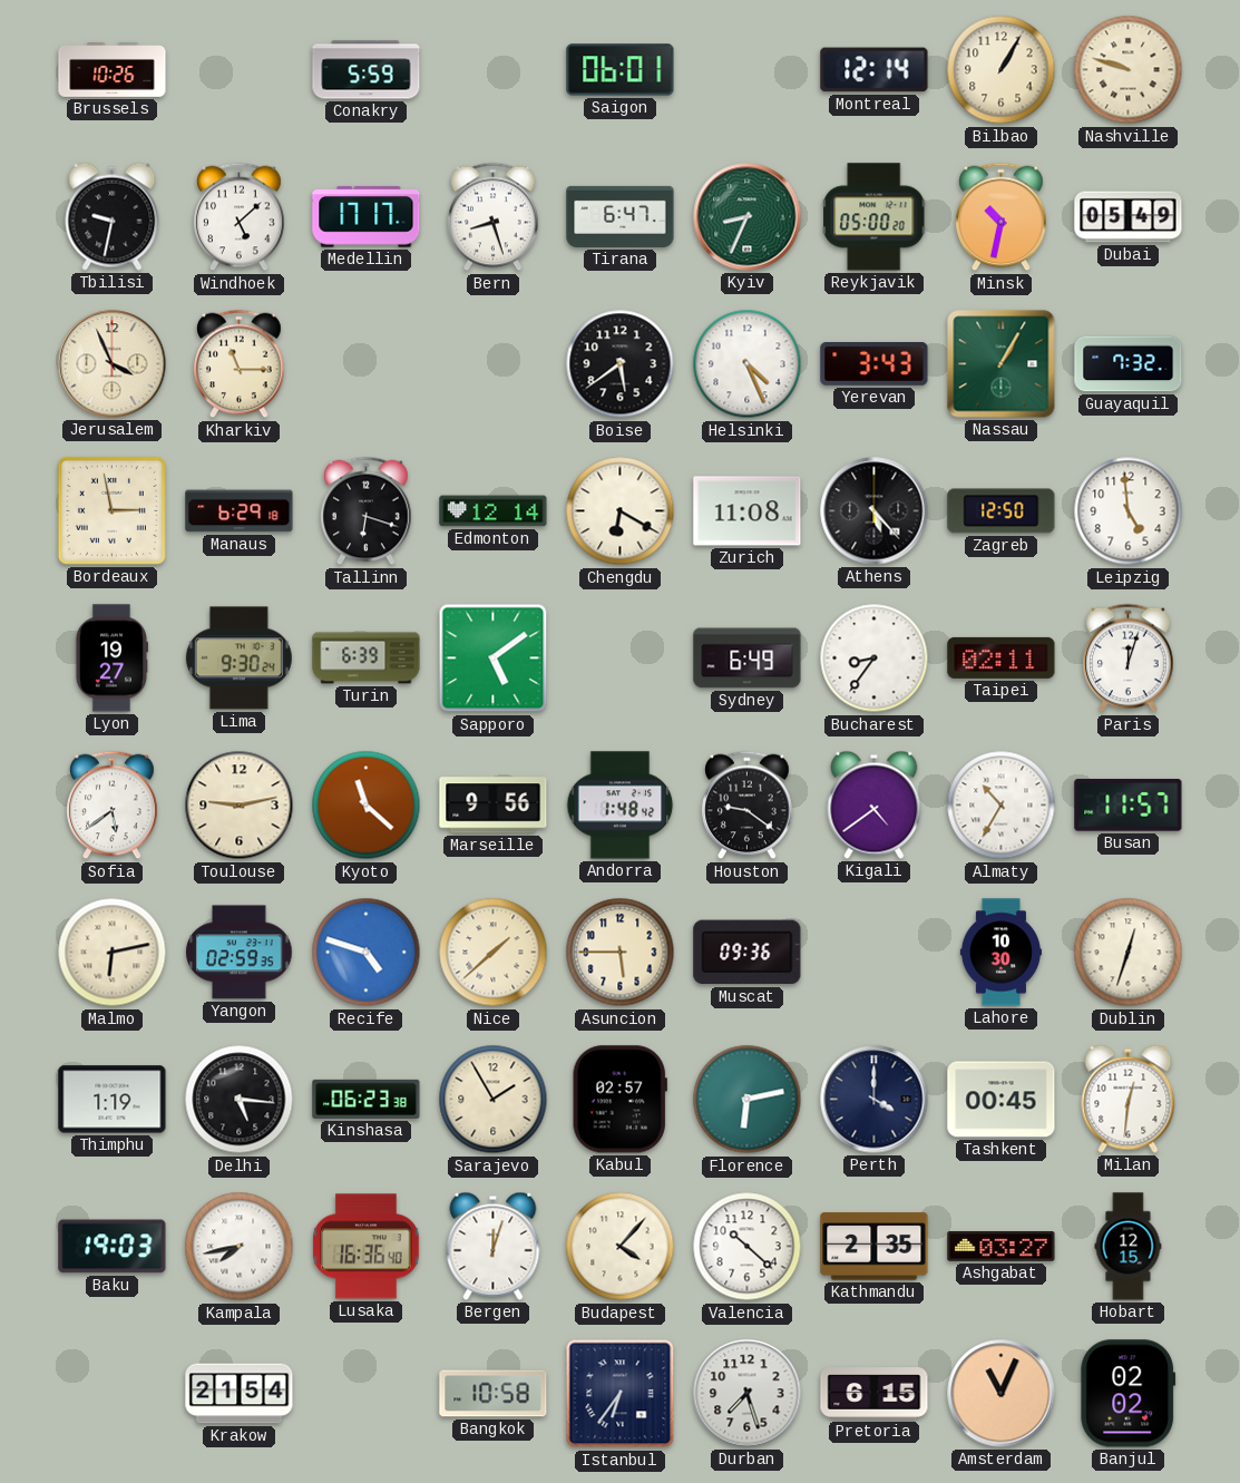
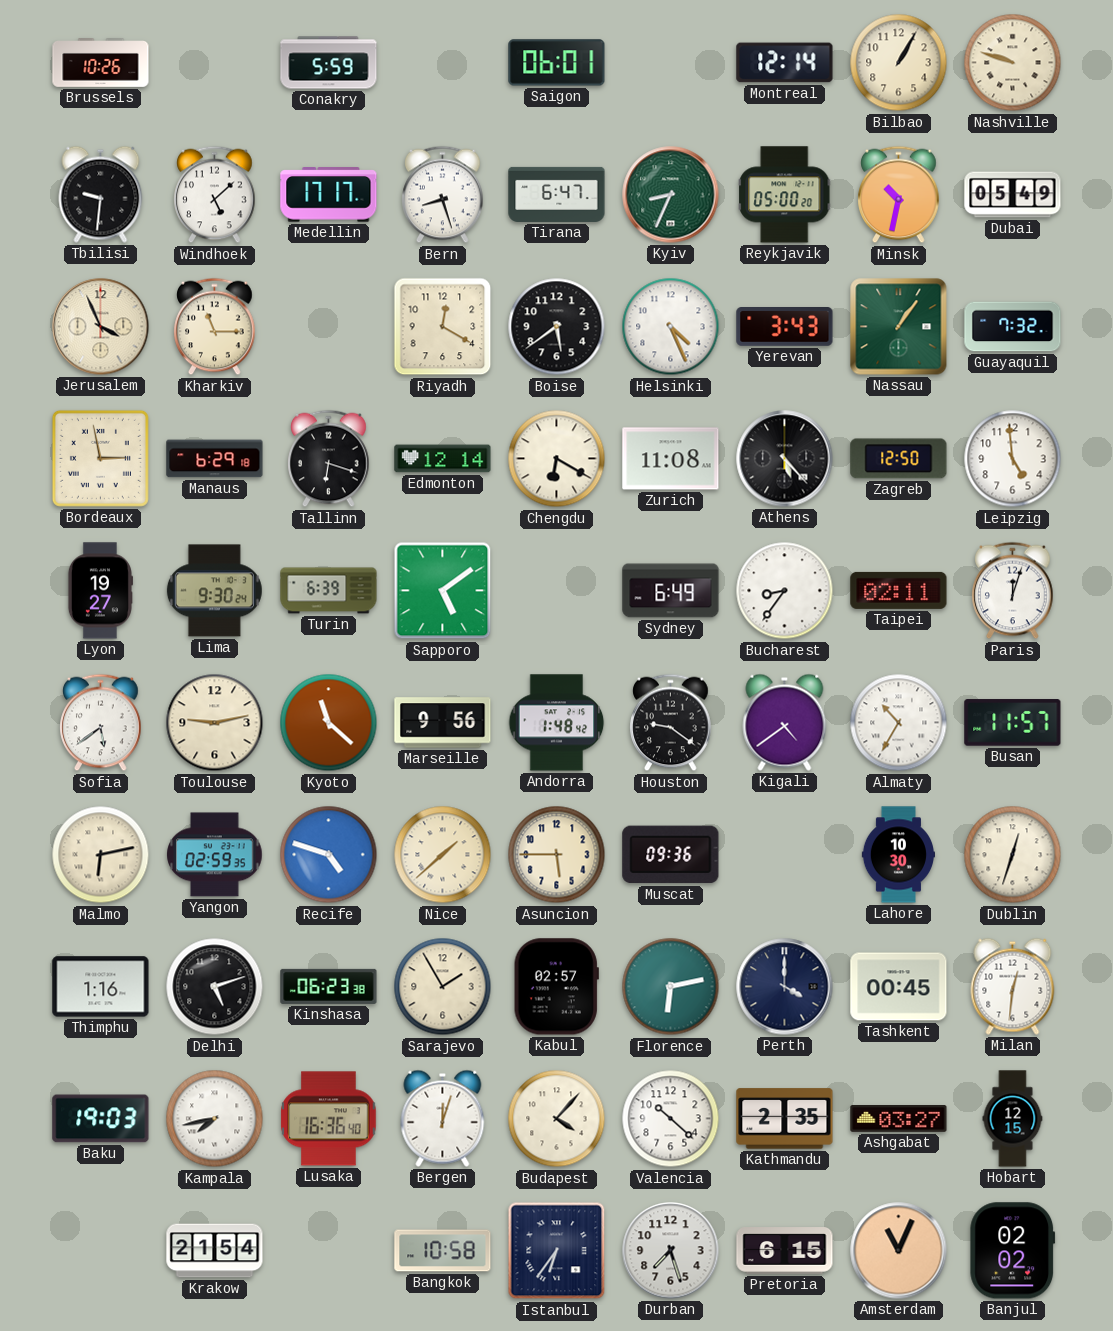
Tbilisi: 9:32 -> 9:31 (101, 194)
Riyadh: none -> 12:20 (443, 327)
Nassau: 1:05 -> 1:06 (899, 327)
Thimphu: 1:19 -> 1:16 (101, 987)
Delhi: 5:16 -> 5:12 (215, 987)
